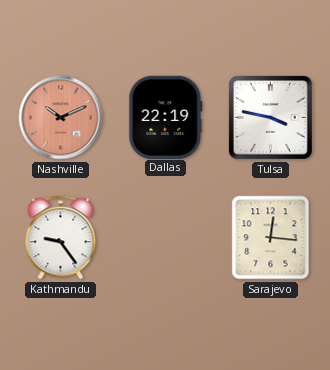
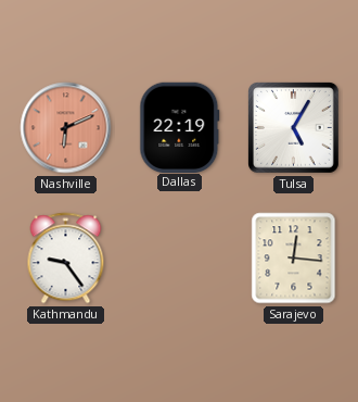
Nashville: 10:11 -> 6:11 (66, 128)
Tulsa: 3:47 -> 5:05 (294, 128)
